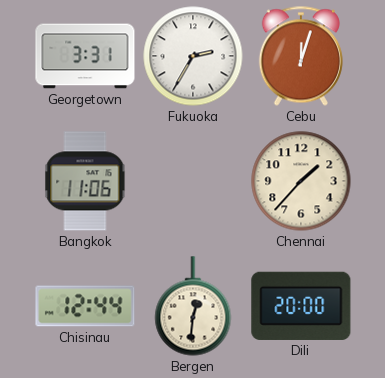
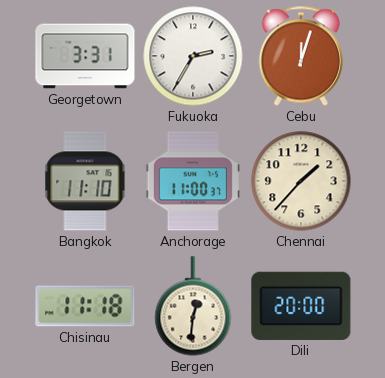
Bangkok: 11:06 -> 11:10 (85, 181)
Anchorage: none -> 11:00 (193, 181)
Chisinau: 12:44 -> 11:18 (85, 306)
